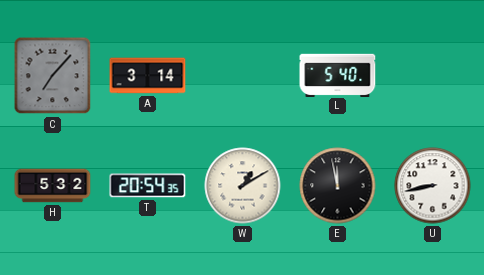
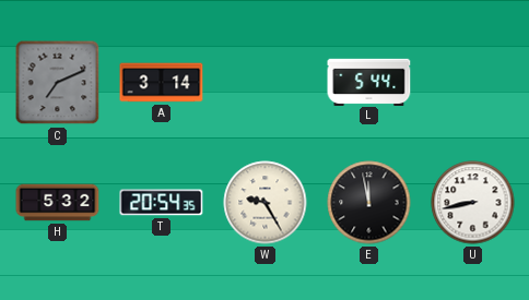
C: 7:07 -> 7:11 (58, 83)
L: 5:40 -> 5:44 (369, 82)
W: 1:10 -> 9:25 (266, 203)
